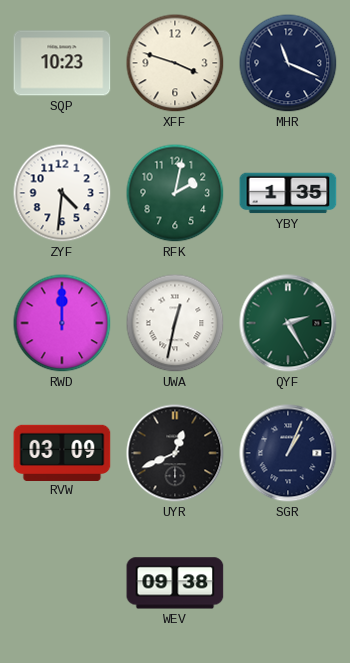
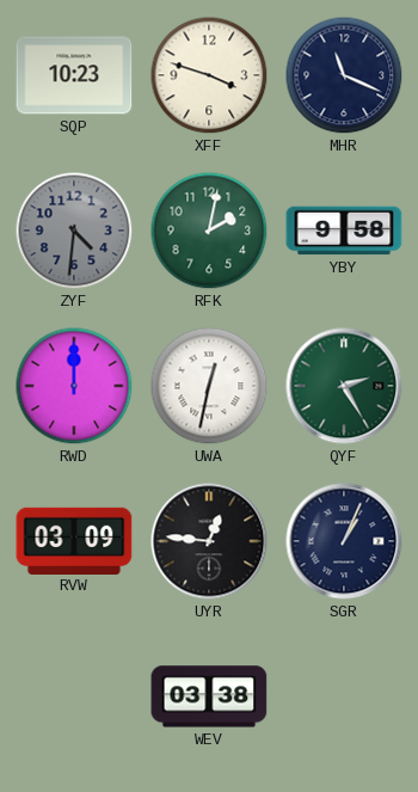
ZYF dial: white -> grey (74, 231)
YBY: 1:35 -> 9:58 (344, 231)
UYR: 12:41 -> 12:46 (209, 541)
WEV: 09:38 -> 03:38 (209, 696)
